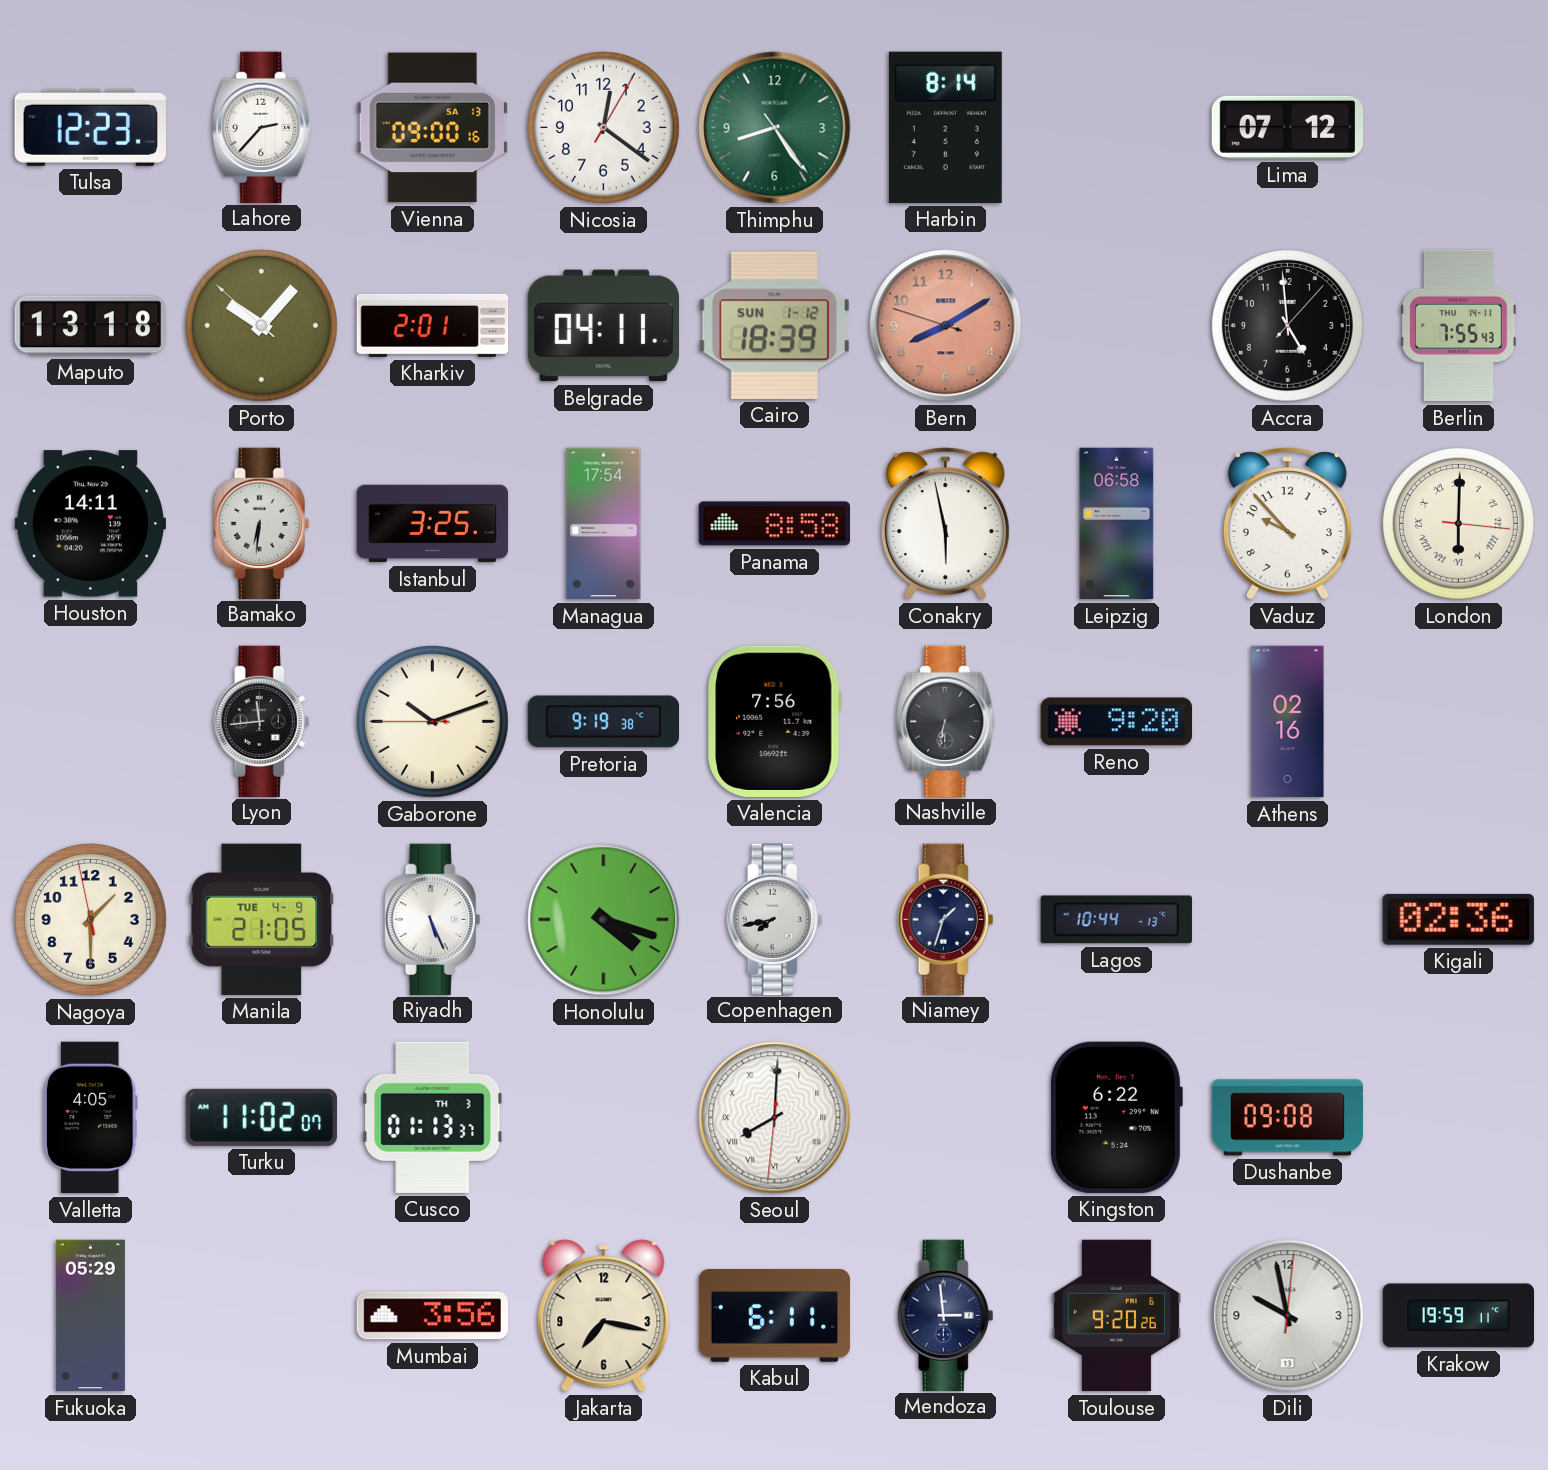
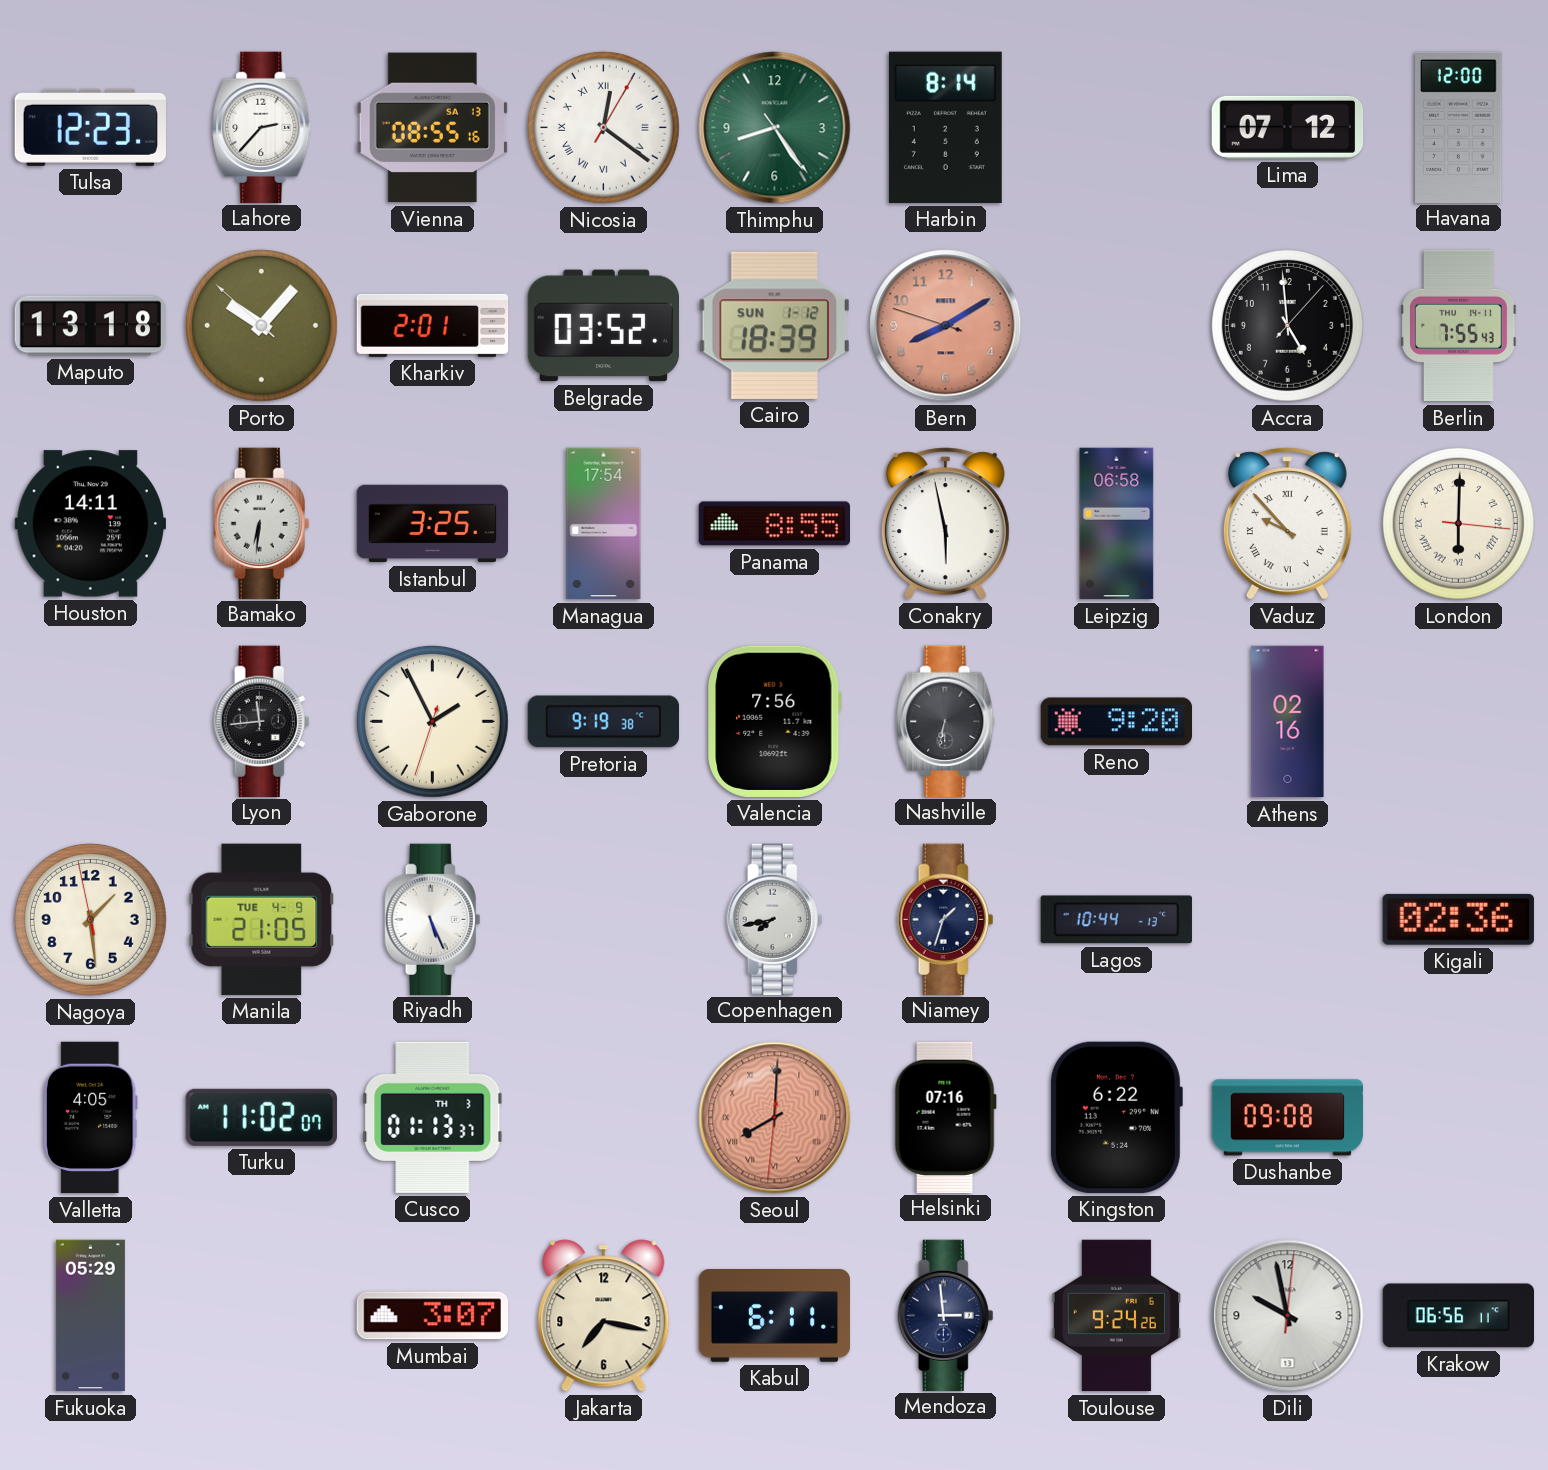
Vienna: 09:00 -> 08:55 (432, 128)
Nicosia numerals: Arabic -> Roman (603, 127)
Havana: none -> 12:00 (1459, 127)
Belgrade: 04:11 -> 03:52 (603, 326)
Panama: 8:58 -> 8:55 (774, 524)
Vaduz numerals: Arabic -> Roman (1287, 524)
Gaborone: 10:11 -> 1:55 (432, 721)
Nagoya: 1:29 -> 1:28 (90, 919)
Honolulu: 4:18 -> none (604, 920)
Seoul dial: white -> salmon (775, 1118)
Helsinki: none -> 07:16 (945, 1117)
Mumbai: 3:56 -> 3:07 (432, 1316)
Toulouse: 9:20 -> 9:24 (1116, 1316)
Krakow: 19:59 -> 06:56 (1458, 1316)
